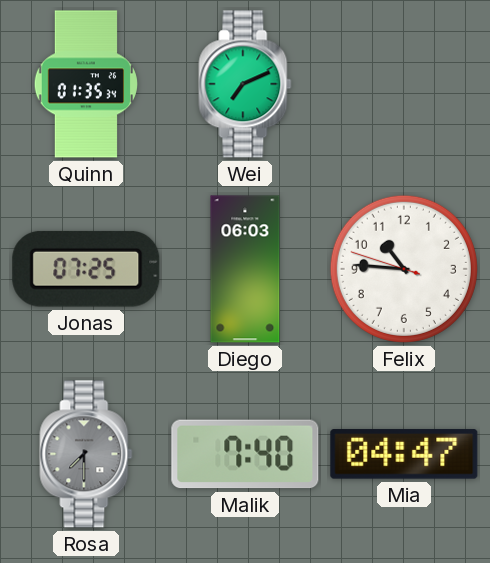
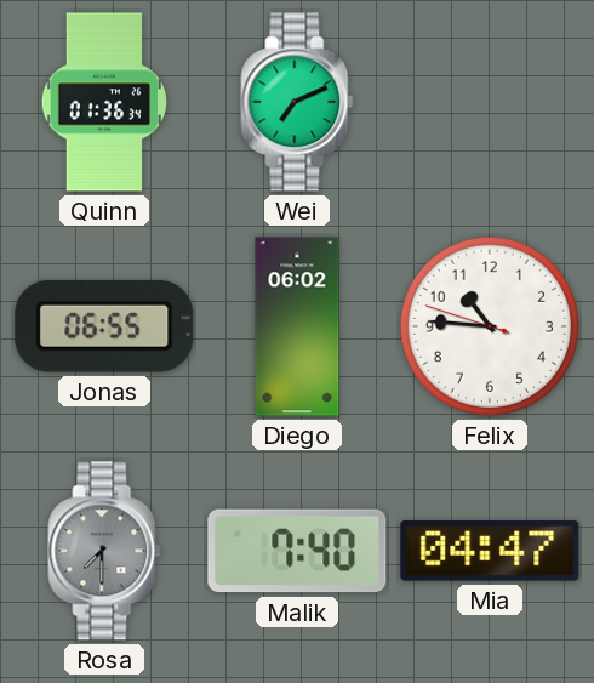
Quinn: 01:35 -> 01:36 (103, 102)
Jonas: 07:25 -> 06:55 (104, 326)
Diego: 06:03 -> 06:02 (297, 326)
